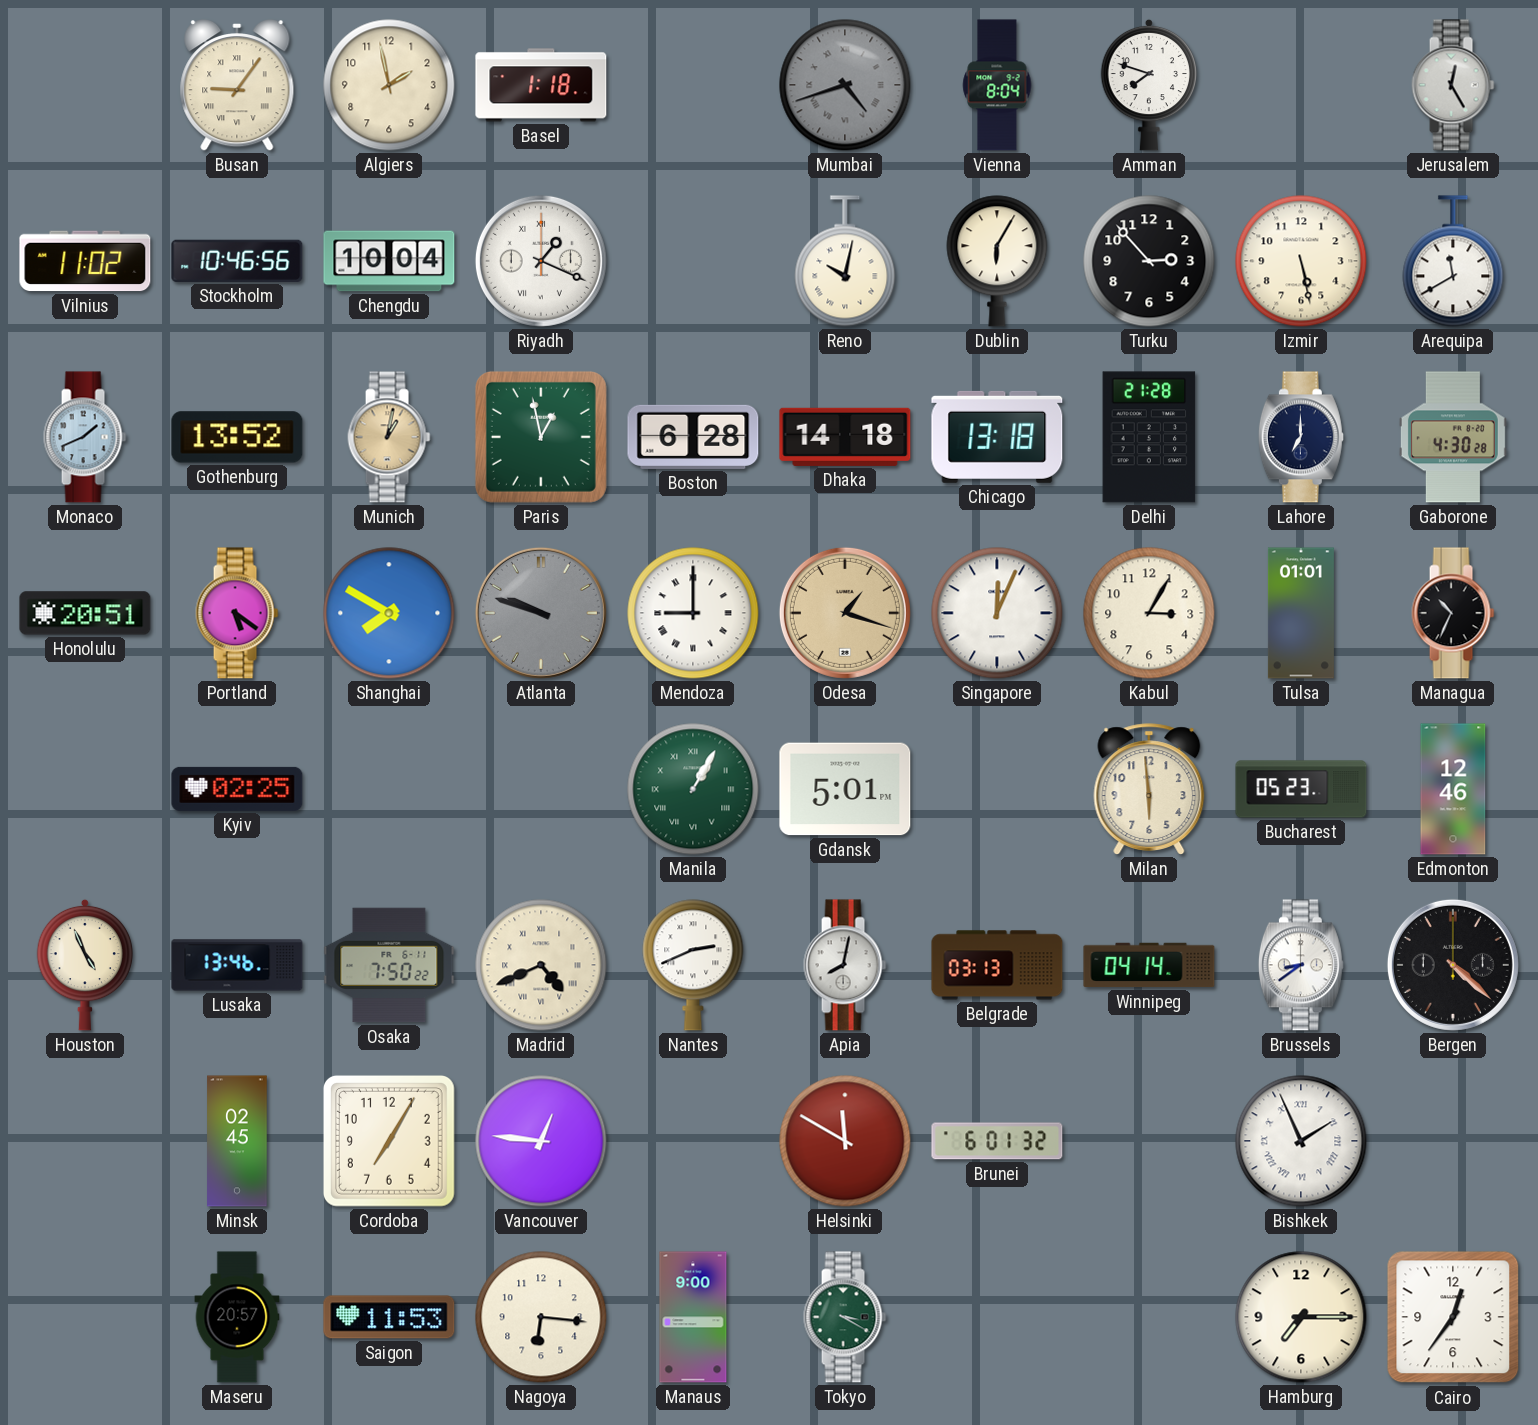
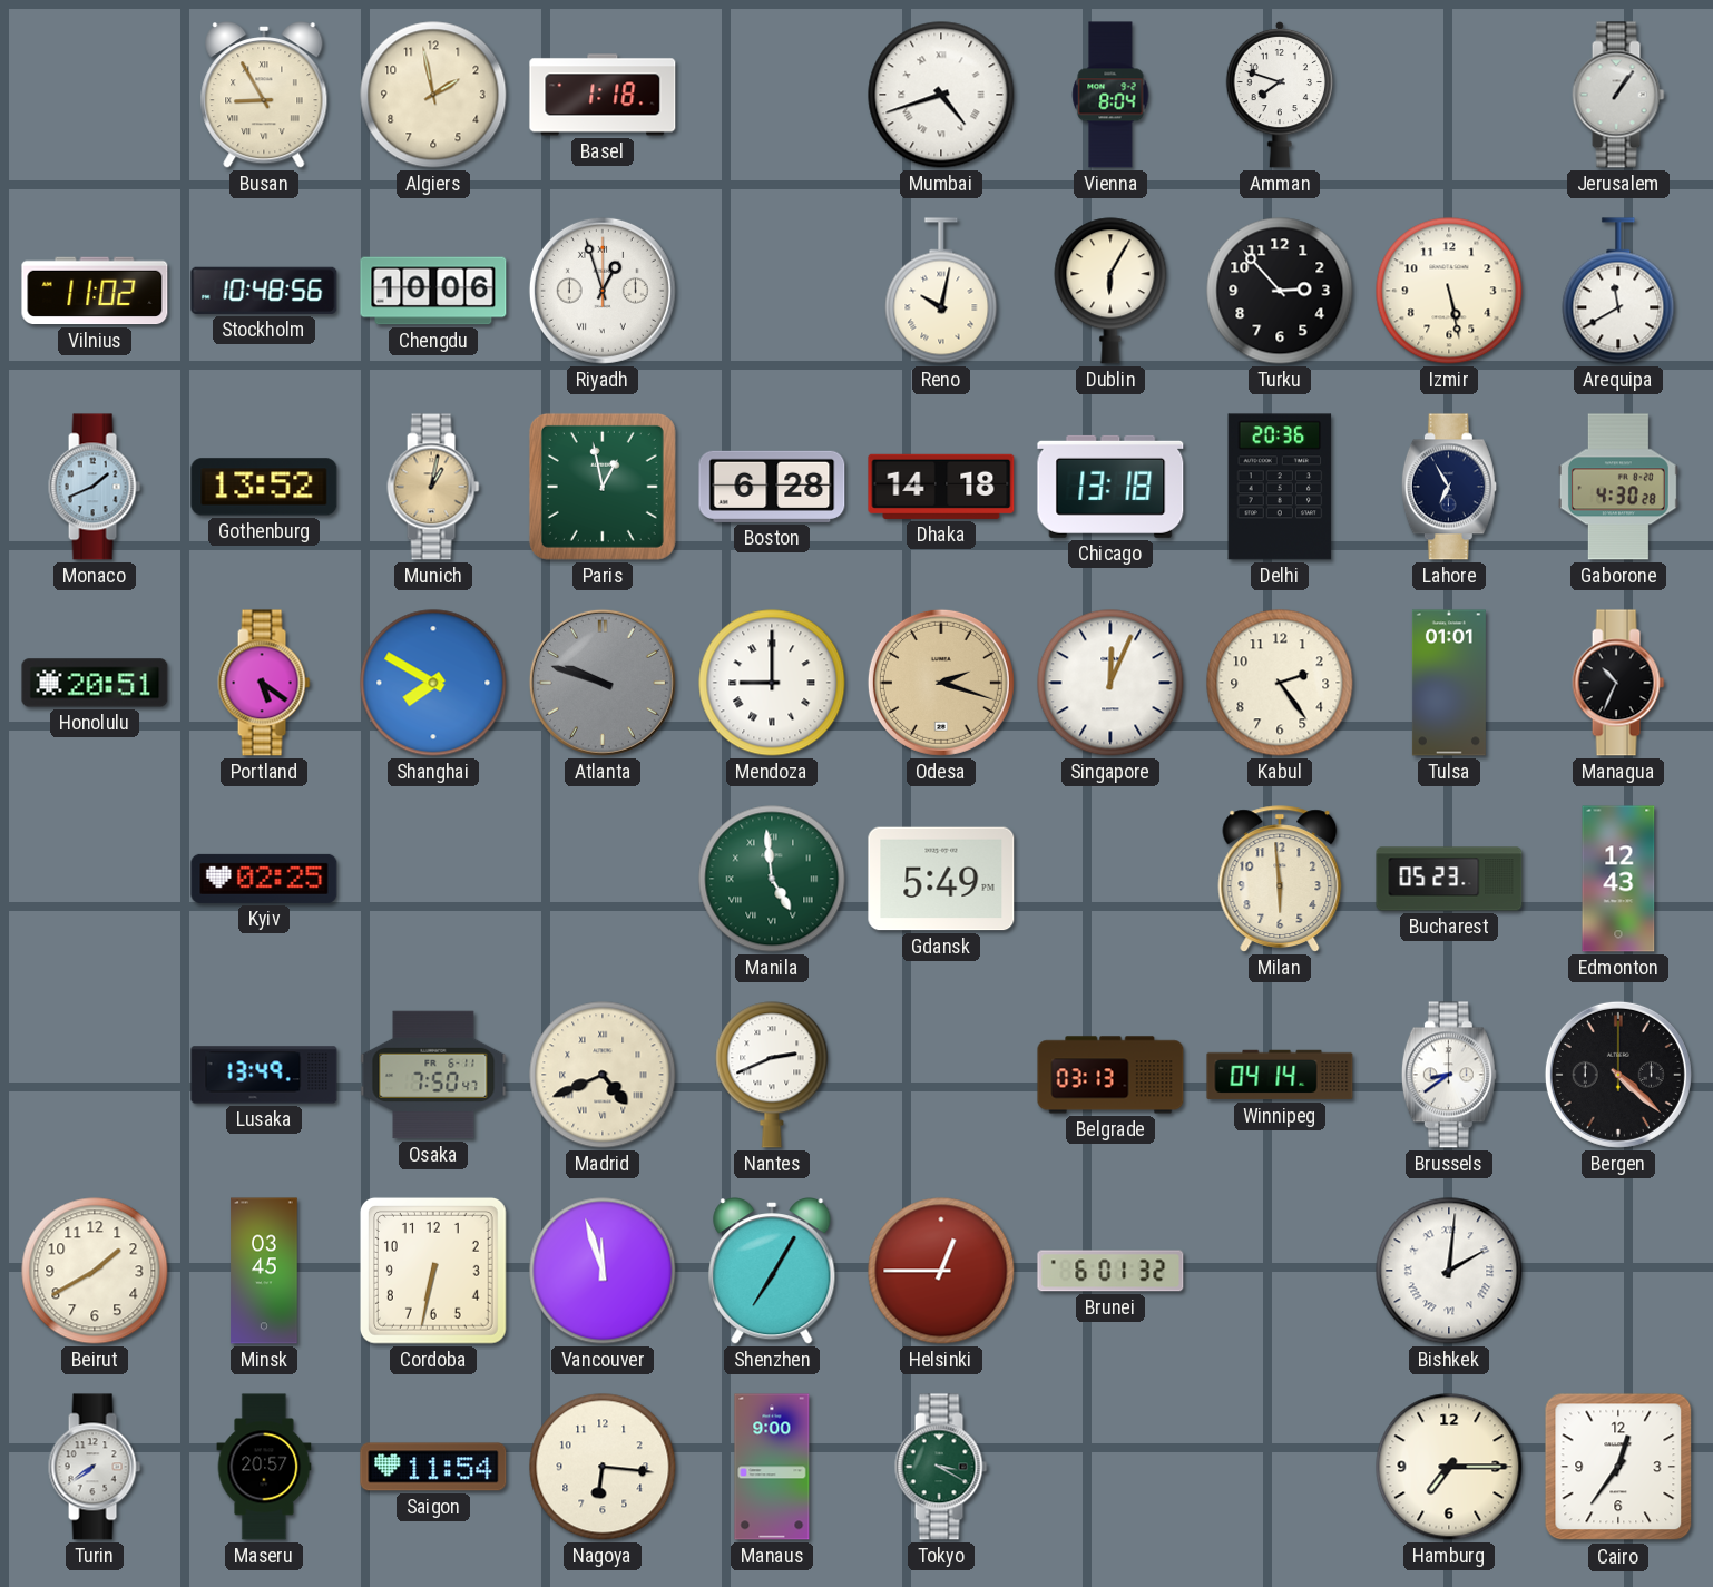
Busan: 9:06 -> 8:55 (264, 96)
Mumbai dial: grey -> white (941, 95)
Jerusalem: 12:25 -> 1:06 (1618, 95)
Stockholm: 10:46 -> 10:48 (264, 291)
Chengdu: 10:04 -> 10:06 (433, 291)
Riyadh: 1:19 -> 12:57 (603, 291)
Delhi: 21:28 -> 20:36 (1280, 487)
Lahore: 7:00 -> 6:55 (1449, 487)
Odesa: 1:18 -> 2:18 (941, 683)
Kabul: 3:05 -> 2:24 (1280, 683)
Manila: 1:05 -> 4:59 (772, 879)
Gdansk: 5:01 -> 5:49 (941, 879)
Edmonton: 12:46 -> 12:43 (1618, 879)
Houston: 4:56 -> none (85, 965)
Lusaka: 13:46 -> 13:49 (264, 1075)
Osaka: 7:50:22 -> 7:50:47 (433, 1075)
Apia: 8:02 -> none (845, 965)
Beirut: none -> 1:40 (95, 1271)
Minsk: 02:45 -> 03:45 (264, 1271)
Cordoba: 7:05 -> 6:32 (433, 1271)
Vancouver: 12:46 -> 11:57 (603, 1271)
Shenzhen: none -> 7:05 (772, 1272)
Helsinki: 11:50 -> 12:45 (941, 1271)
Bishkek: 1:56 -> 2:01 (1449, 1271)
Turin: none -> 7:39 (95, 1467)
Saigon: 11:53 -> 11:54 (433, 1467)
